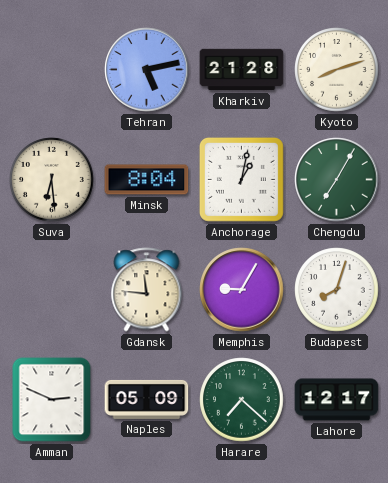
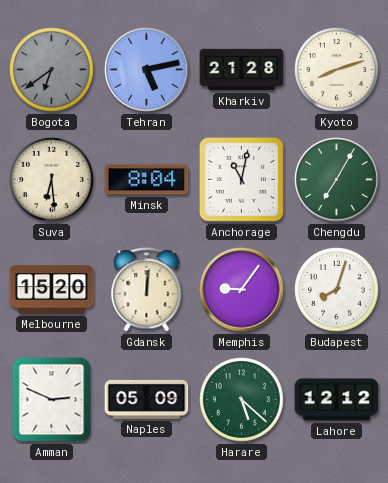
Bogota: none -> 6:39 (52, 70)
Anchorage: 1:02 -> 11:02 (241, 179)
Melbourne: none -> 15:20 (52, 290)
Gdansk: 11:46 -> 12:01 (147, 290)
Memphis: 9:05 -> 9:06 (242, 290)
Harare: 7:22 -> 5:22 (242, 400)
Lahore: 12:17 -> 12:12 (337, 400)
